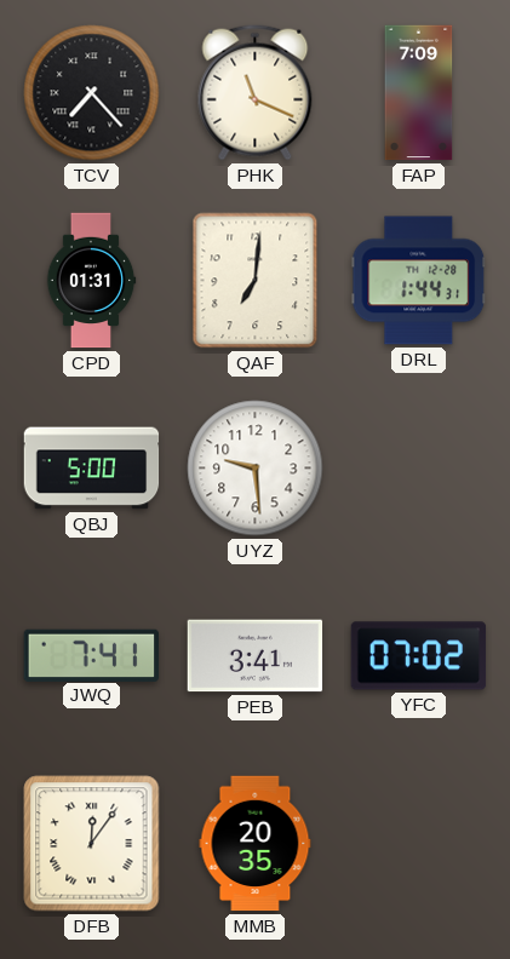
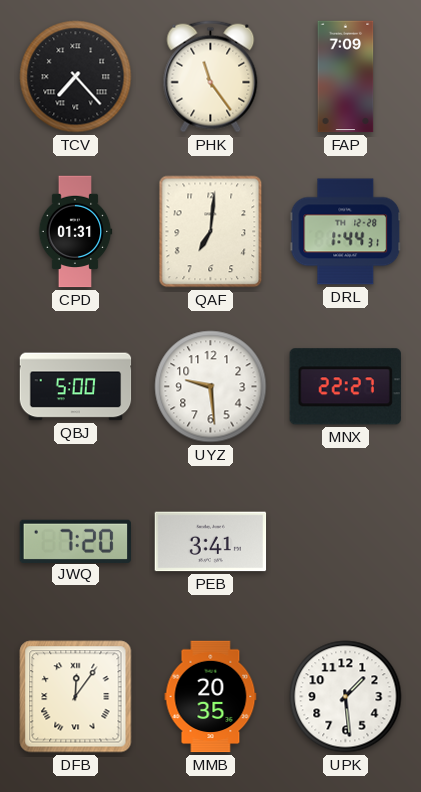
PHK: 11:19 -> 11:24 (211, 77)
MNX: none -> 22:27 (345, 387)
JWQ: 7:41 -> 7:20 (76, 541)
YFC: 07:02 -> none (419, 656)
UPK: none -> 1:29 (346, 697)
